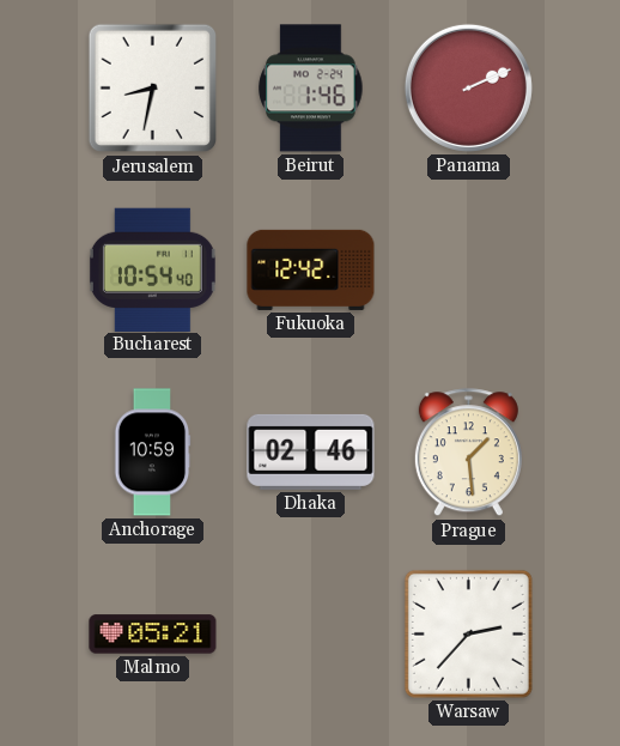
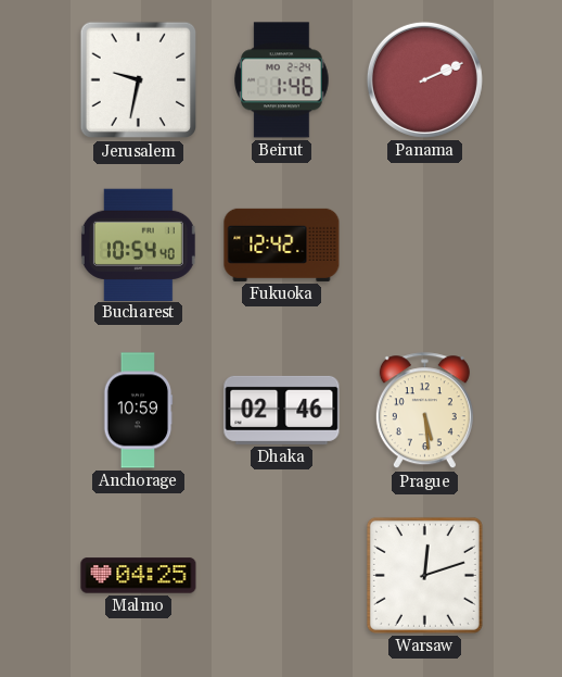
Jerusalem: 8:32 -> 9:32 (139, 80)
Prague: 1:29 -> 5:29 (424, 411)
Malmo: 05:21 -> 04:25 (139, 576)
Warsaw: 2:37 -> 12:12 (424, 575)
